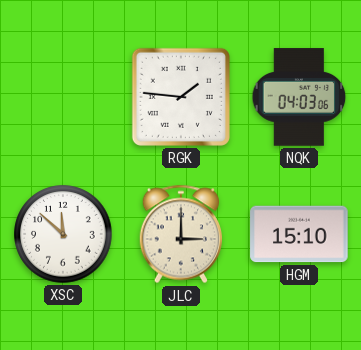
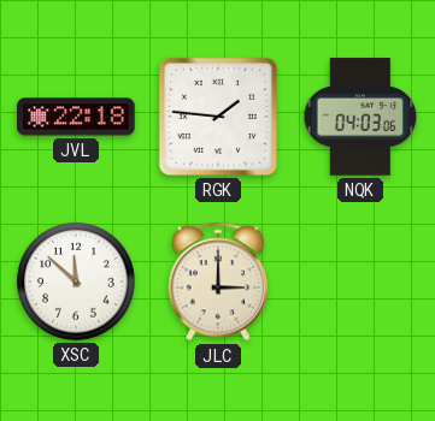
JVL: none -> 22:18 (76, 117)
HGM: 15:10 -> none (299, 234)
